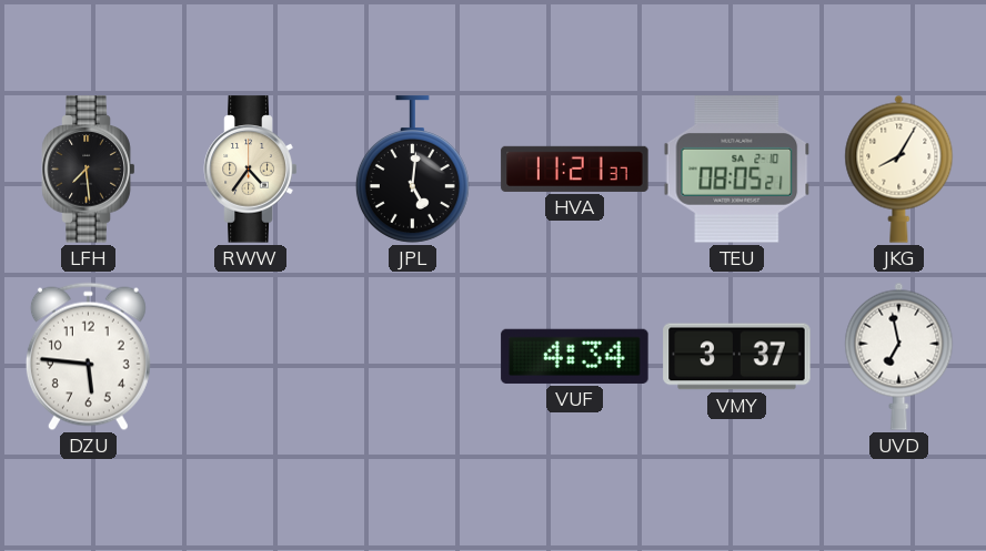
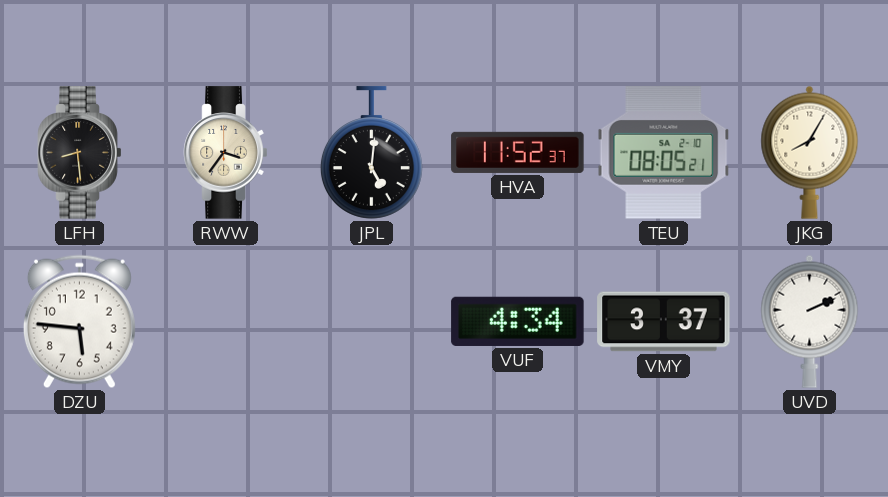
LFH: 7:29 -> 8:29 (80, 153)
RWW: 4:36 -> 3:36 (226, 153)
HVA: 11:21 -> 11:52 (518, 152)
UVD: 6:58 -> 2:11 (810, 321)
